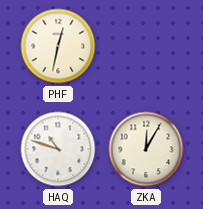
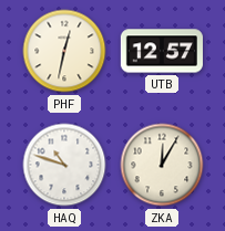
UTB: none -> 12:57 (161, 51)
